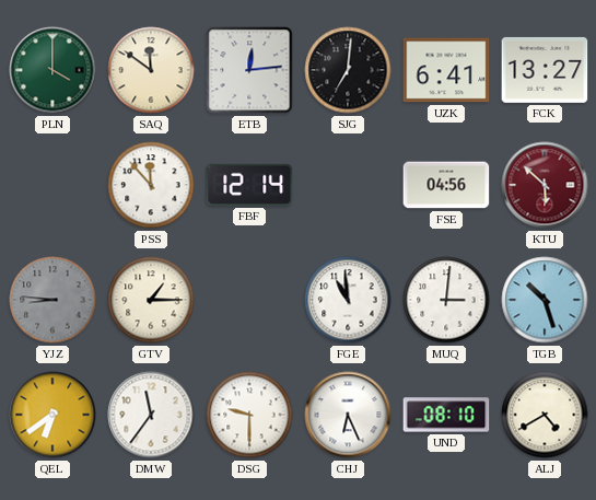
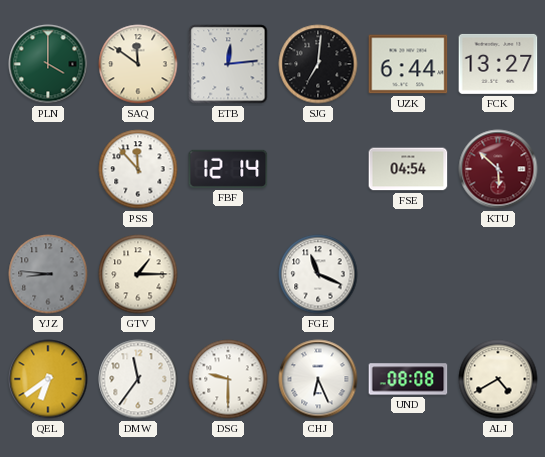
UZK: 6:41 -> 6:44 (408, 64)
FSE: 04:56 -> 04:54 (408, 169)
FGE: 10:59 -> 11:19 (318, 274)
MUQ: 3:01 -> none (446, 300)
TGB: 10:27 -> none (545, 300)
UND: 08:10 -> 08:08 (408, 379)
